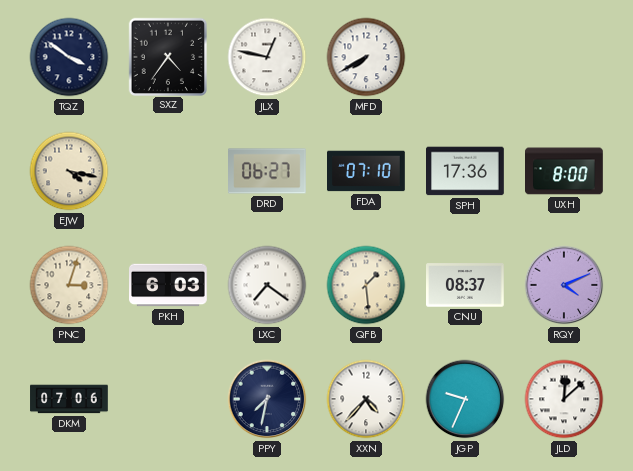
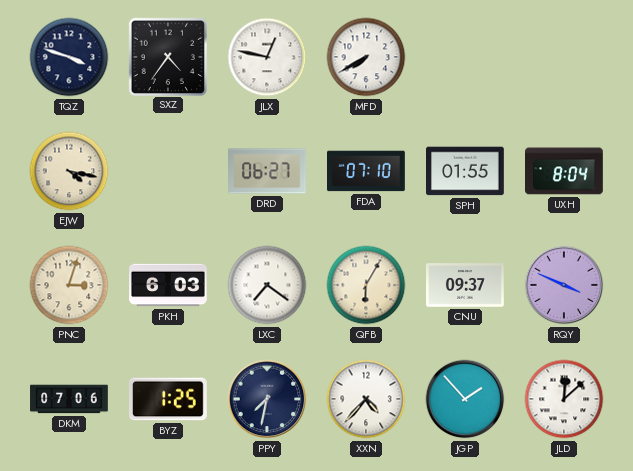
TQZ: 3:51 -> 3:48 (69, 57)
SPH: 17:36 -> 01:55 (466, 171)
UXH: 8:00 -> 8:04 (565, 171)
QFB: 1:29 -> 6:05 (366, 285)
CNU: 08:37 -> 09:37 (466, 285)
RQY: 4:11 -> 3:49 (564, 285)
BYZ: none -> 1:25 (169, 399)
JGP: 9:34 -> 1:53 (465, 399)
